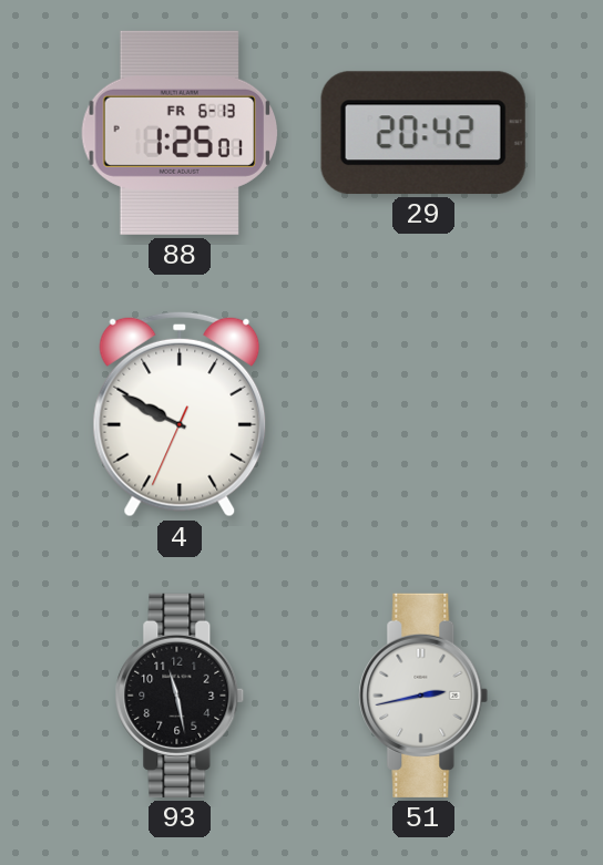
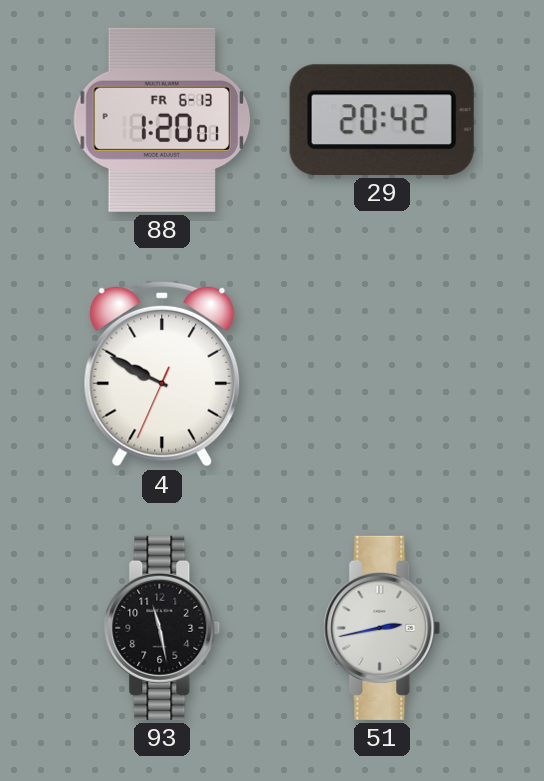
88: 1:25 -> 1:20 (162, 120)
